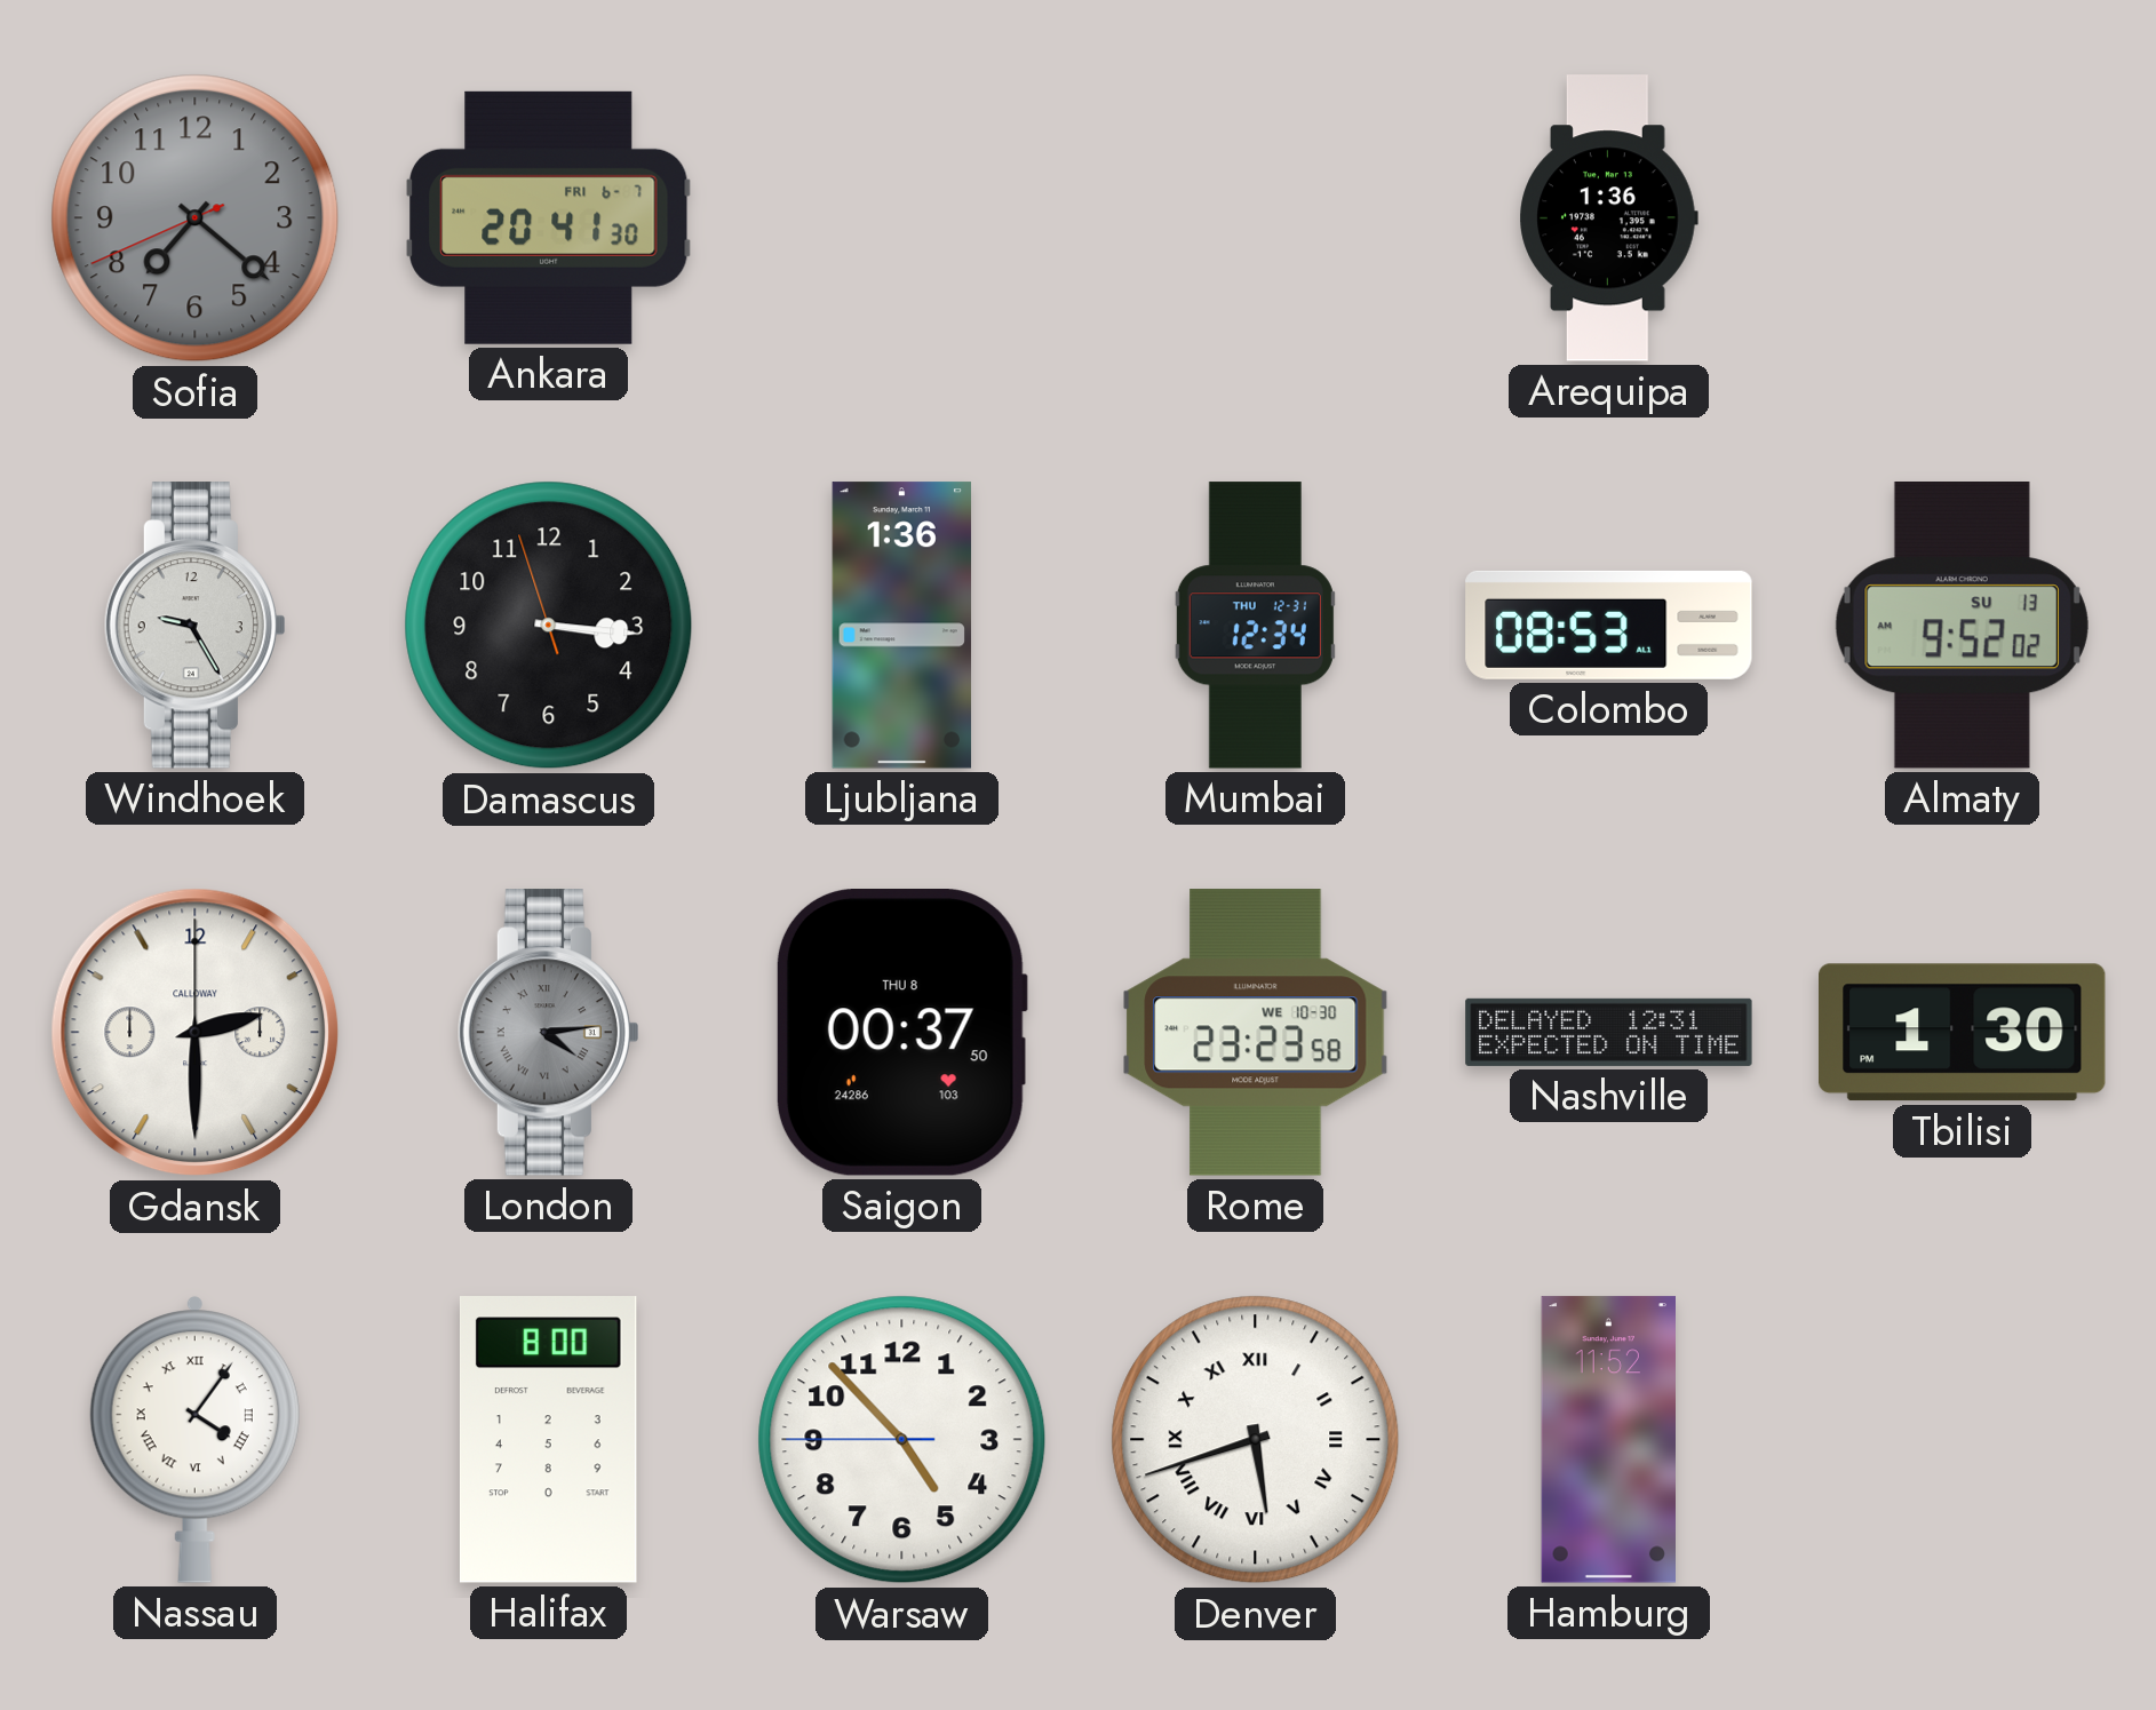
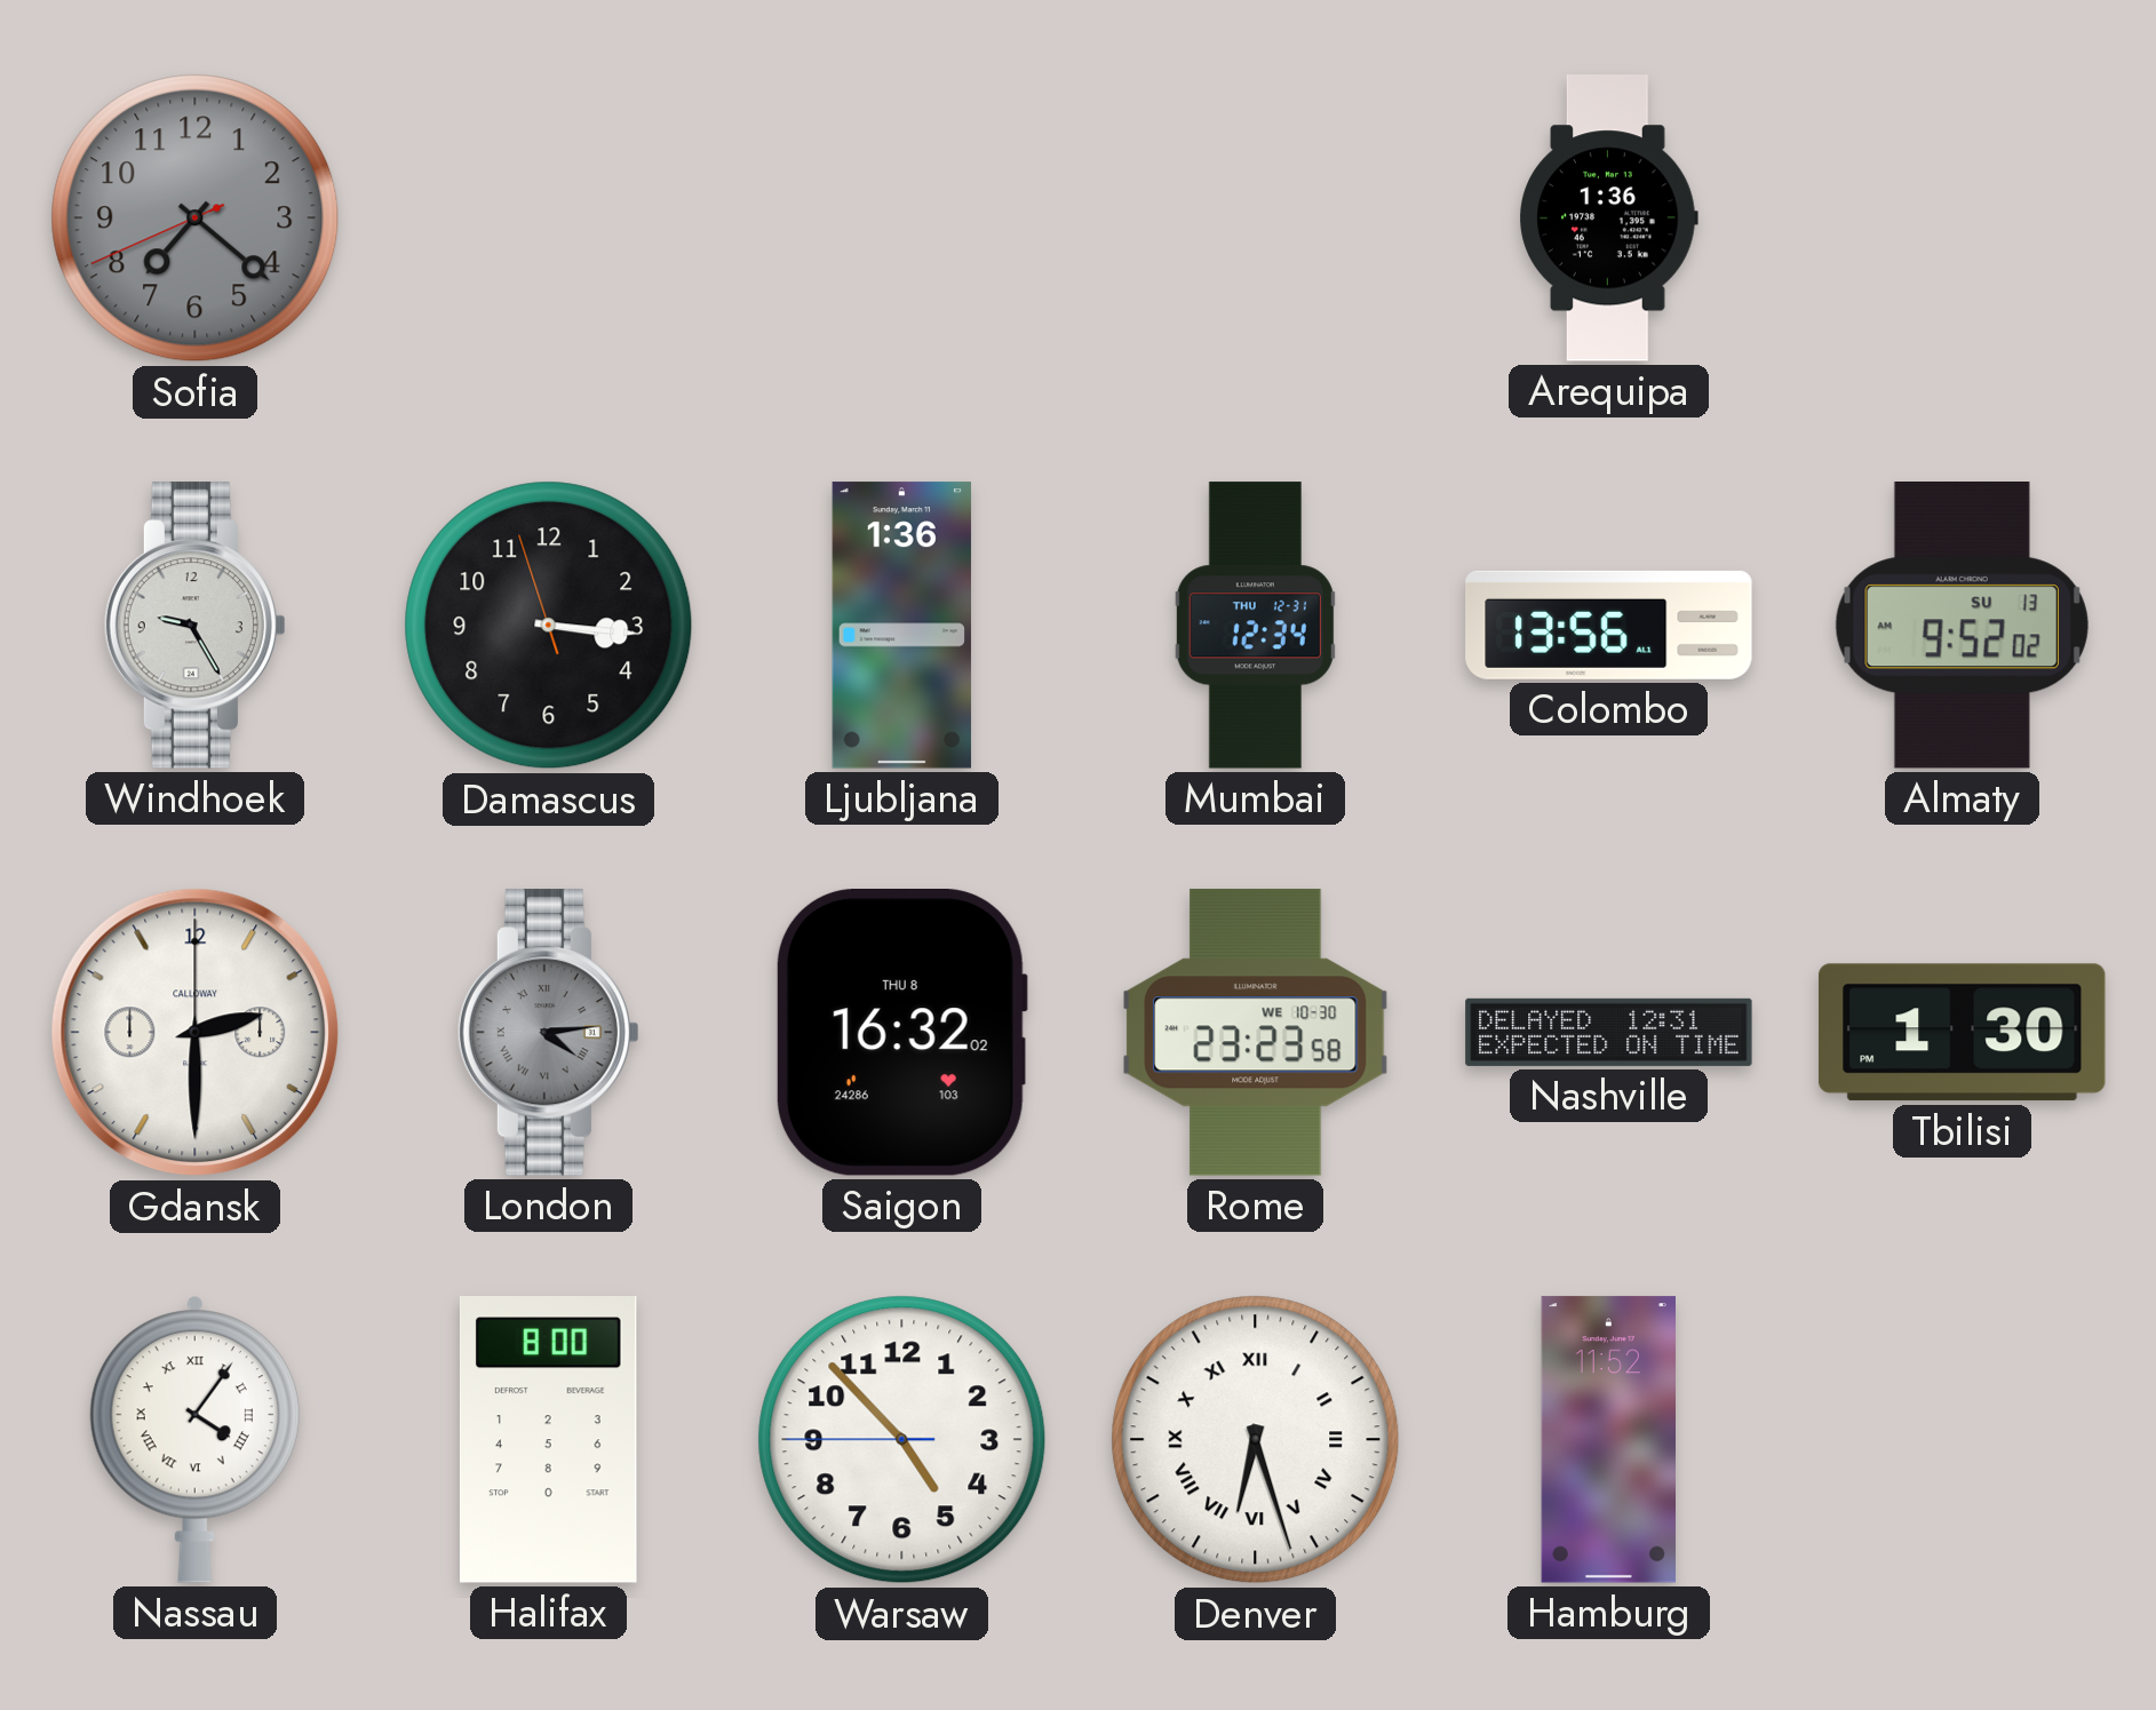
Ankara: 20:41 -> none (549, 217)
Colombo: 08:53 -> 13:56 (1609, 625)
Saigon: 00:37 -> 16:32 (901, 1033)
Denver: 5:42 -> 6:27 (1256, 1440)
